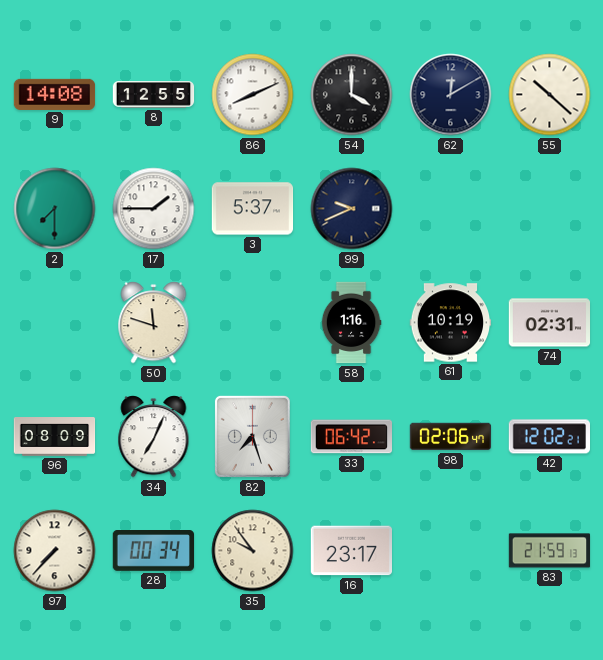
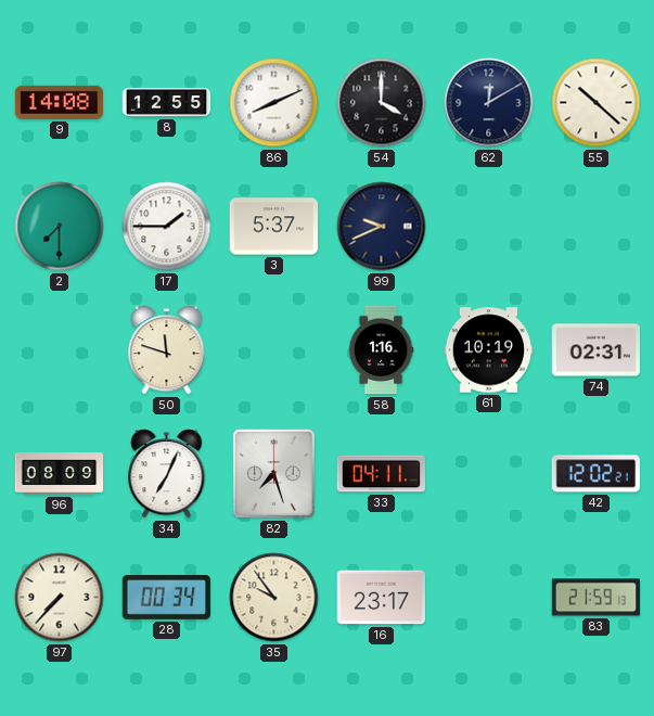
33: 06:42 -> 04:11 (382, 474)
98: 02:06 -> none (451, 437)
